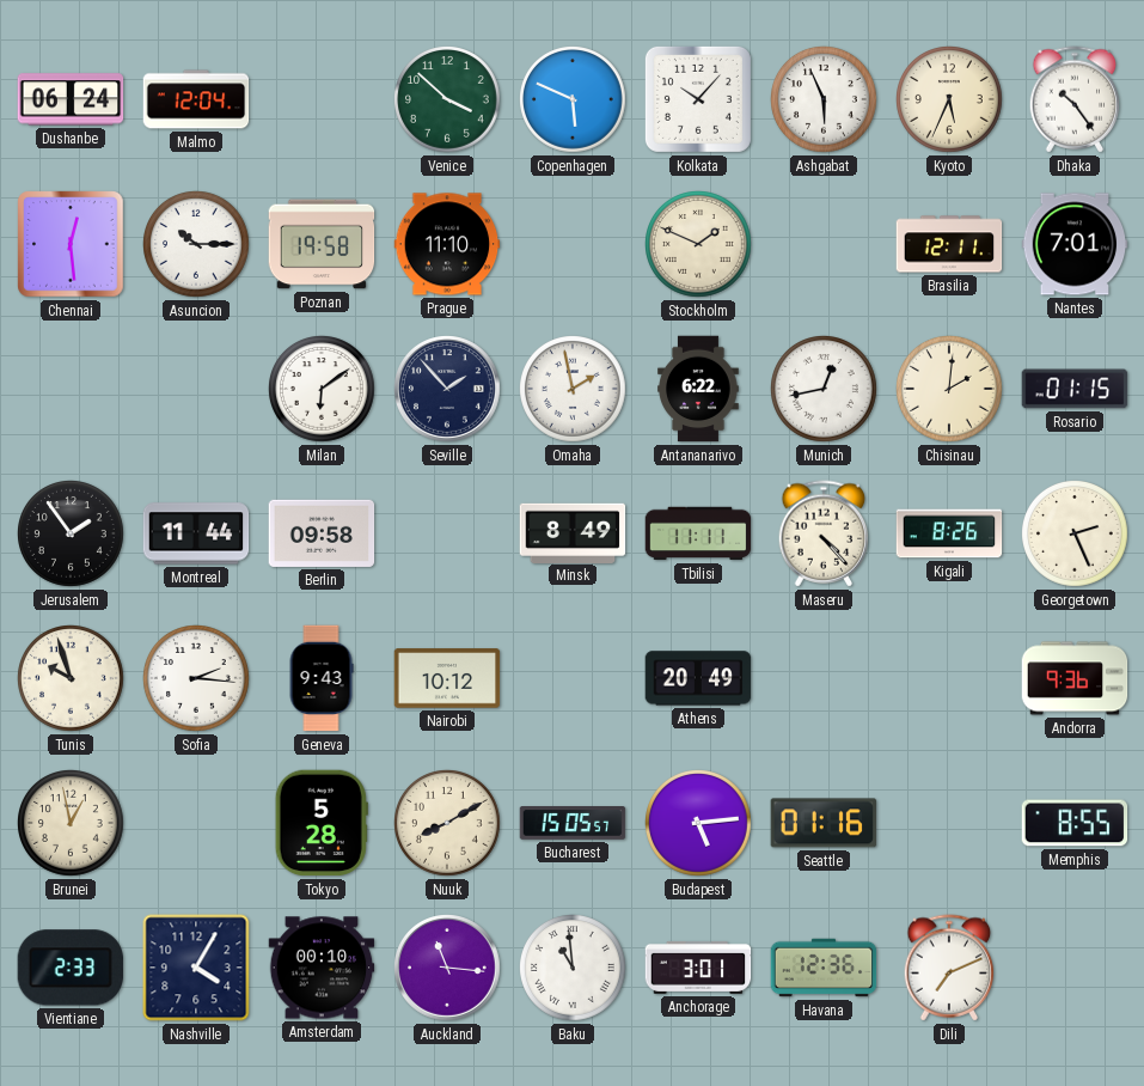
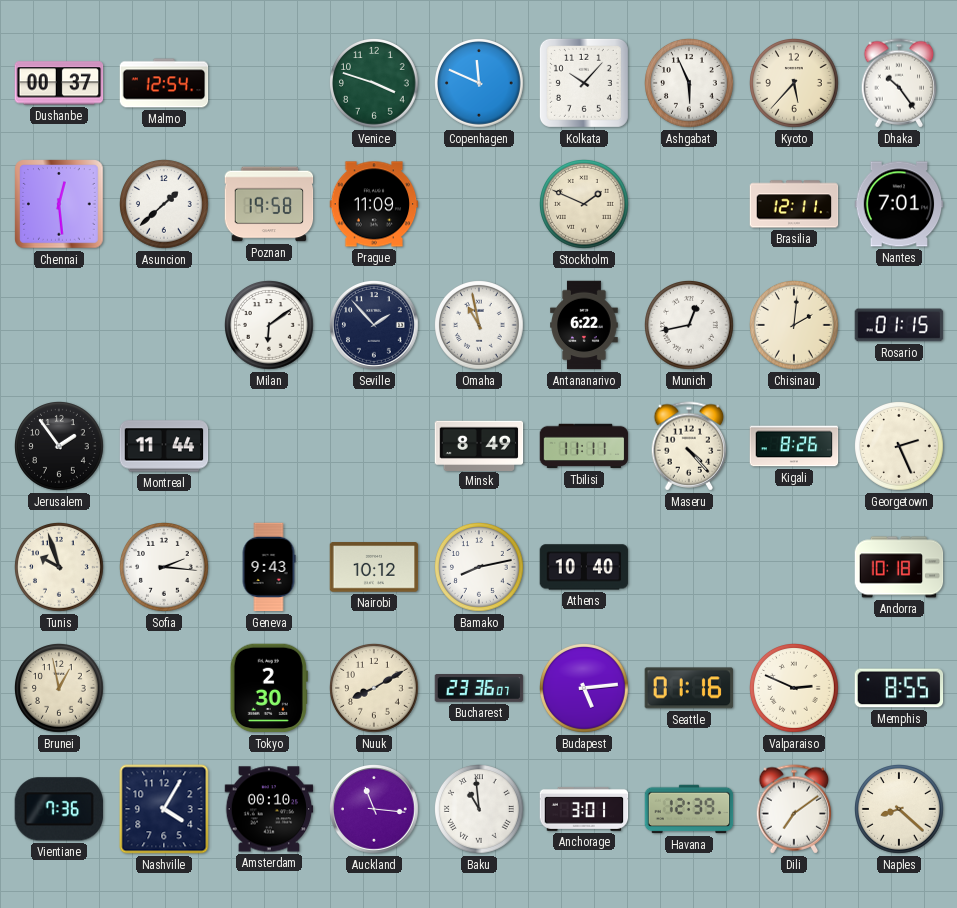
Dushanbe: 06:24 -> 00:37 (59, 83)
Malmo: 12:04 -> 12:54 (164, 83)
Venice: 3:52 -> 3:48 (375, 84)
Copenhagen: 5:49 -> 11:49 (480, 84)
Kyoto: 5:34 -> 5:37 (795, 84)
Asuncion: 10:15 -> 1:38 (165, 205)
Prague: 11:10 -> 11:09 (374, 204)
Omaha: 1:58 -> 10:58 (480, 326)
Berlin: 09:58 -> none (322, 533)
Bamako: none -> 8:13 (480, 568)
Athens: 20:49 -> 10:40 (584, 567)
Andorra: 9:36 -> 10:18 (899, 567)
Tokyo: 5:28 -> 2:30 (269, 688)
Bucharest: 15:05 -> 23:36 (479, 689)
Valparaiso: none -> 2:49 (795, 689)
Vientiane: 2:33 -> 7:36 (58, 809)
Havana: 12:36 -> 12:39 (689, 809)
Dili: 7:11 -> 7:09 (794, 809)
Naples: none -> 8:22 (900, 810)
